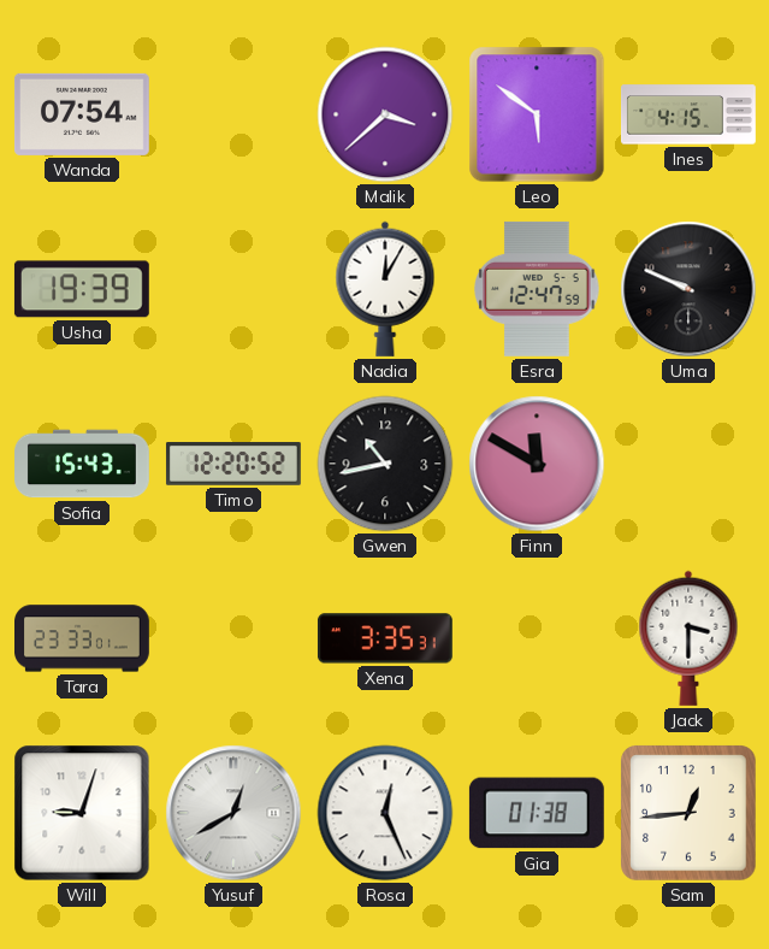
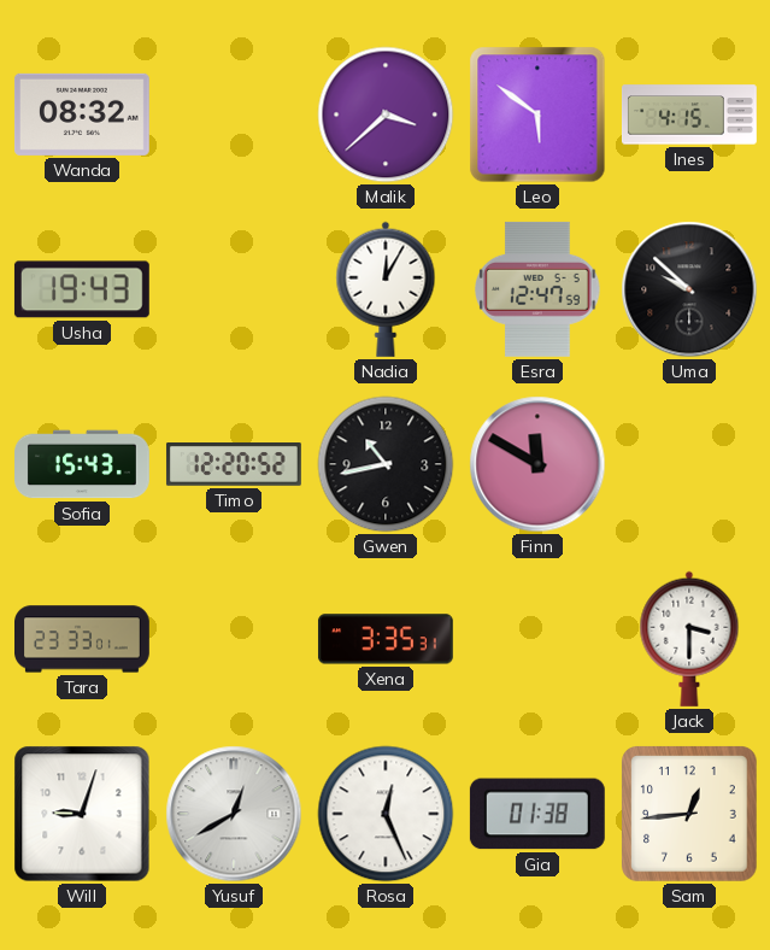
Wanda: 07:54 -> 08:32 (82, 115)
Usha: 19:39 -> 19:43 (82, 289)
Uma: 9:49 -> 9:52 (689, 289)
